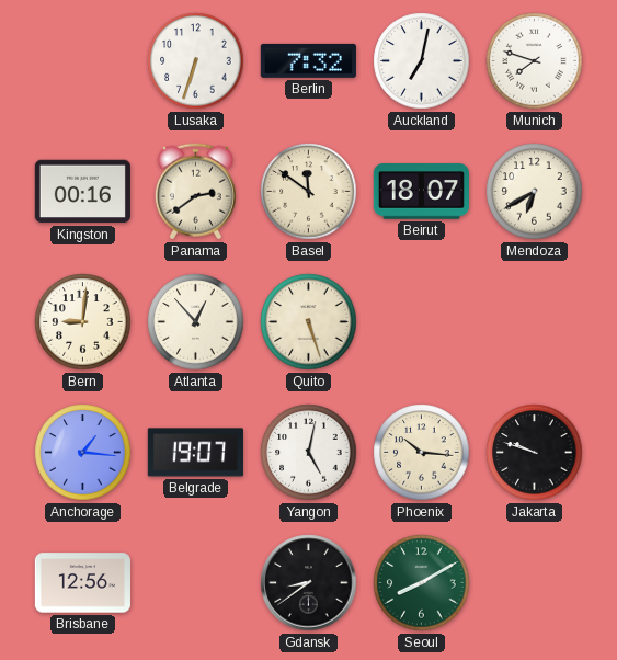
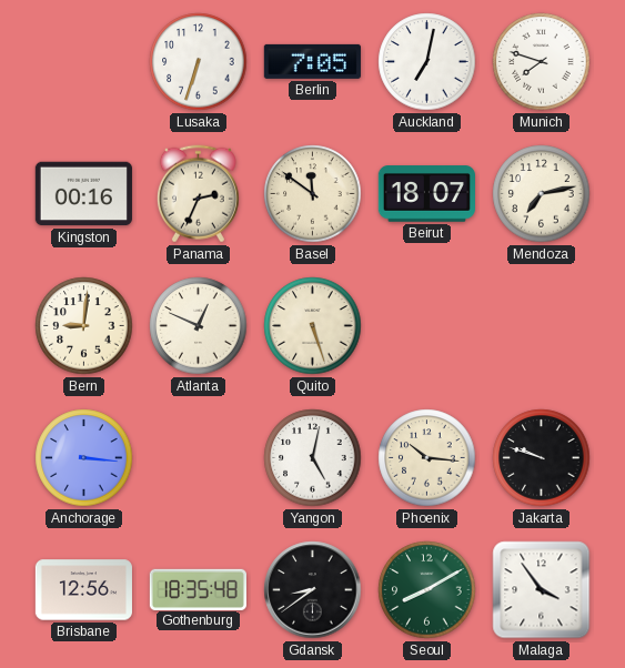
Berlin: 7:32 -> 7:05 (312, 61)
Panama: 2:39 -> 2:34 (198, 194)
Mendoza: 6:40 -> 7:13 (542, 194)
Atlanta: 12:53 -> 12:49 (199, 326)
Anchorage: 1:16 -> 3:16 (84, 458)
Belgrade: 19:07 -> none (195, 453)
Gothenburg: none -> 18:35 (198, 589)
Malaga: none -> 3:54 (542, 590)
